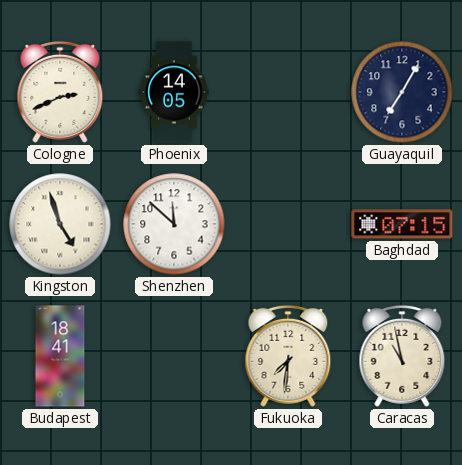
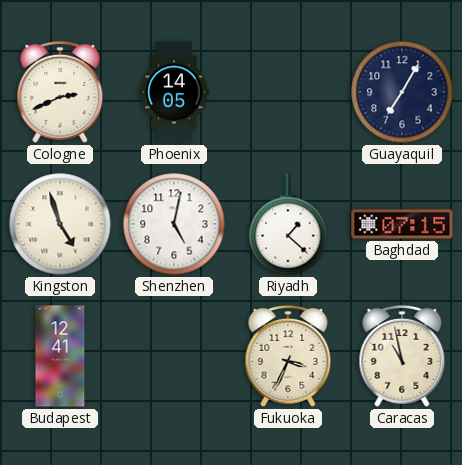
Shenzhen: 11:52 -> 5:02 (174, 224)
Riyadh: none -> 1:22 (288, 224)
Budapest: 18:41 -> 12:41 (60, 356)
Fukuoka: 7:31 -> 3:34 (288, 356)
